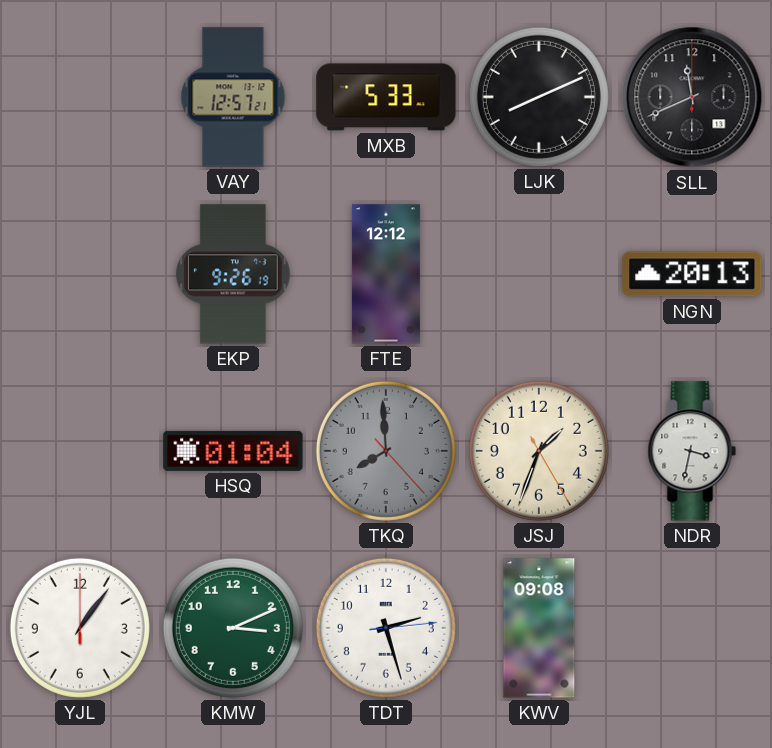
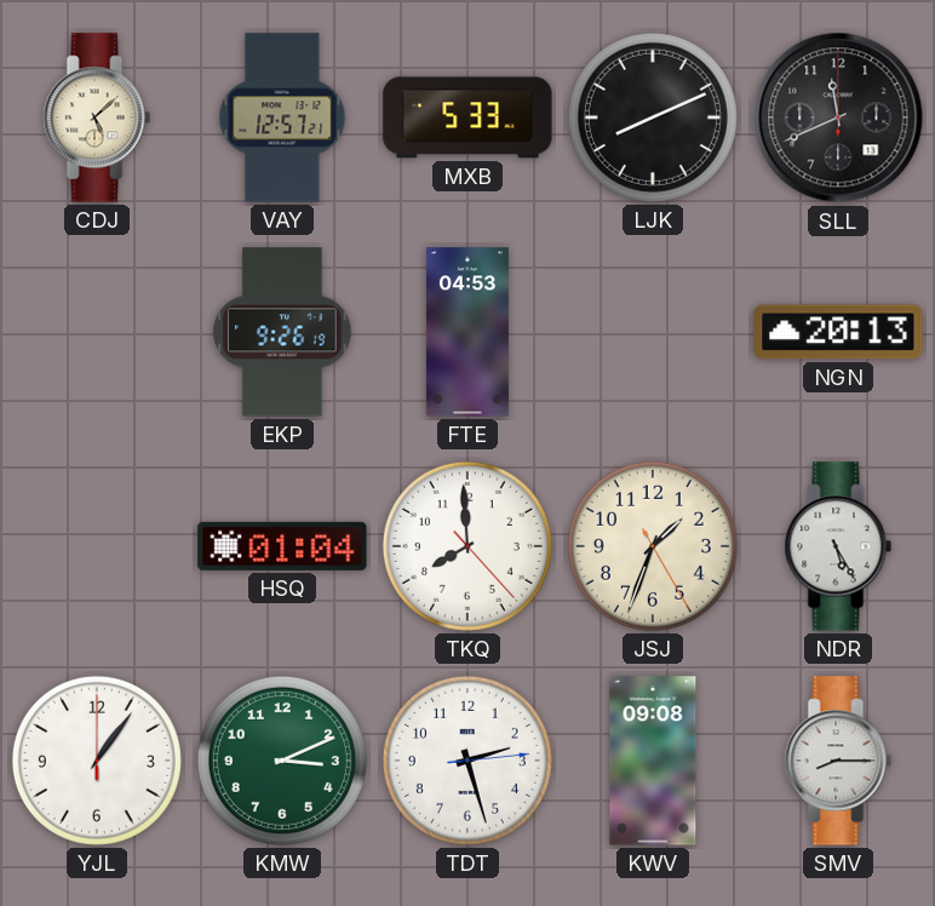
CDJ: none -> 5:08 (97, 117)
FTE: 12:12 -> 04:53 (468, 332)
TKQ dial: grey -> white (468, 546)
NDR: 3:32 -> 5:25 (838, 546)
SMV: none -> 8:15 (838, 761)
